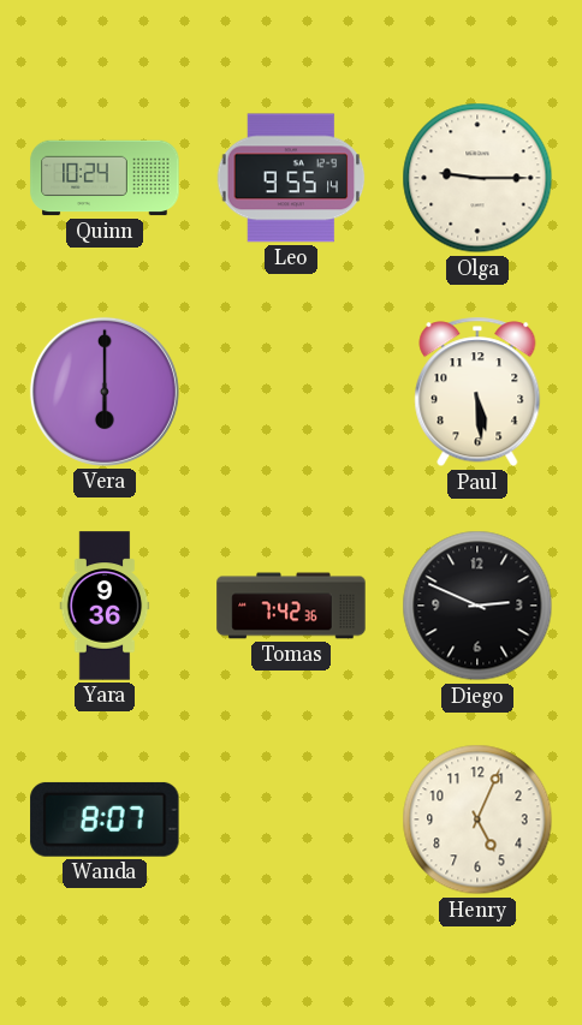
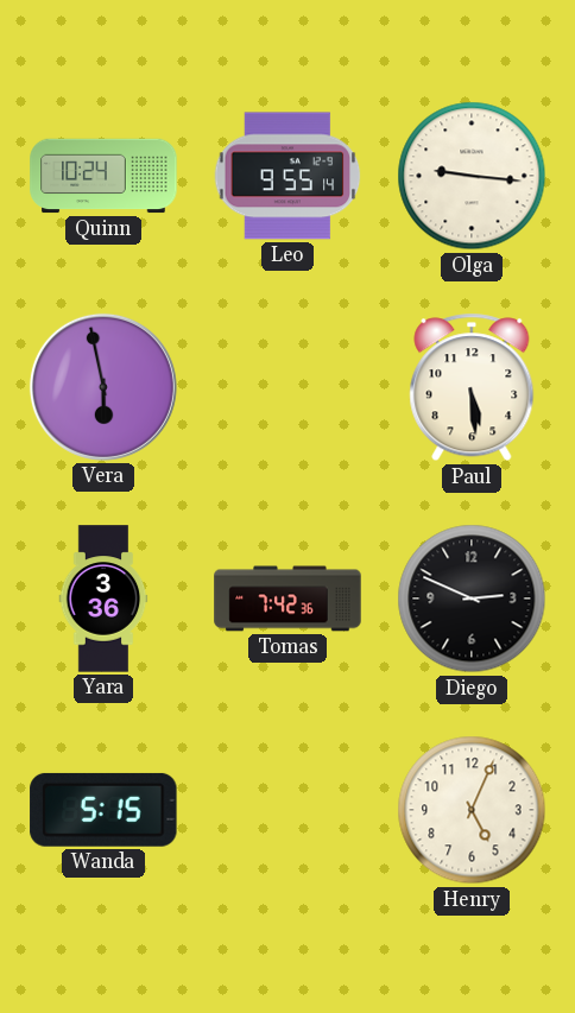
Olga: 9:15 -> 9:16 (472, 176)
Vera: 6:00 -> 5:58 (103, 387)
Yara: 9:36 -> 3:36 (103, 599)
Wanda: 8:07 -> 5:15 (103, 810)
